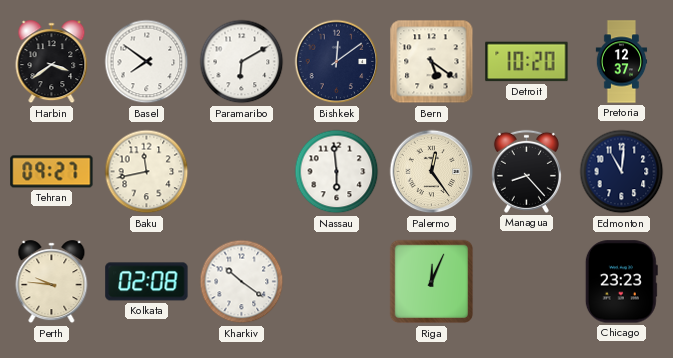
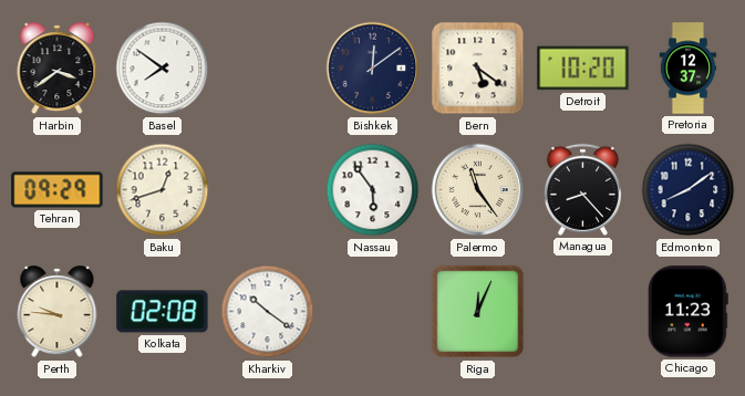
Paramaribo: 6:10 -> none (242, 62)
Tehran: 09:27 -> 09:29 (58, 190)
Baku: 11:43 -> 12:42 (163, 190)
Nassau: 5:59 -> 5:54 (373, 190)
Palermo: 12:24 -> 11:24 (478, 190)
Edmonton: 11:01 -> 8:09 (689, 190)
Chicago: 23:23 -> 11:23 (687, 312)
